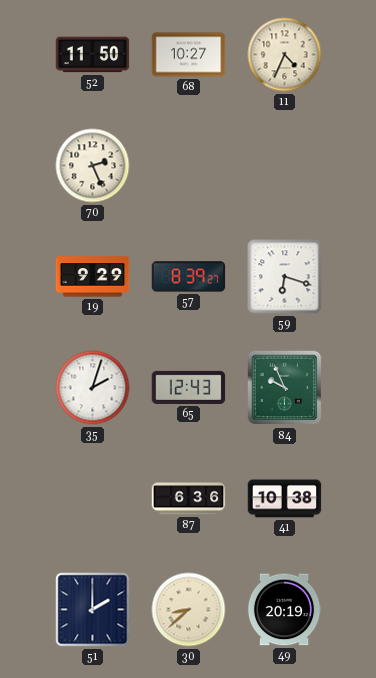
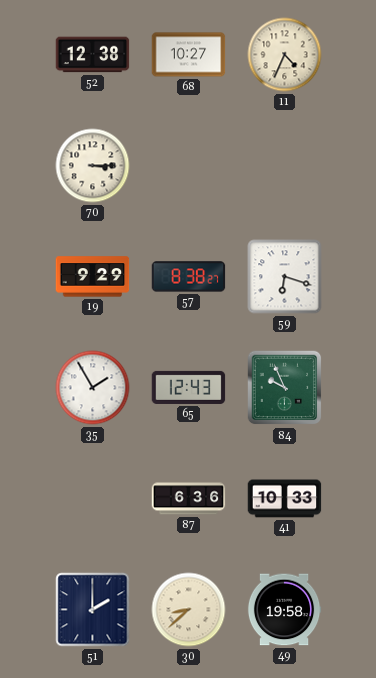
52: 11:50 -> 12:38 (93, 55)
70: 2:26 -> 3:15 (93, 166)
57: 8:39 -> 8:38 (189, 277)
35: 2:03 -> 1:55 (93, 388)
41: 10:38 -> 10:33 (285, 499)
49: 20:19 -> 19:58 (284, 610)
